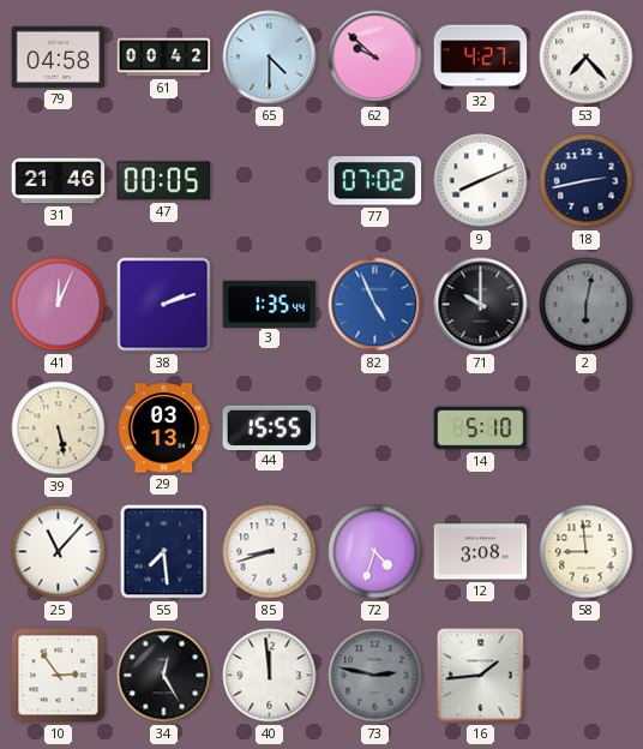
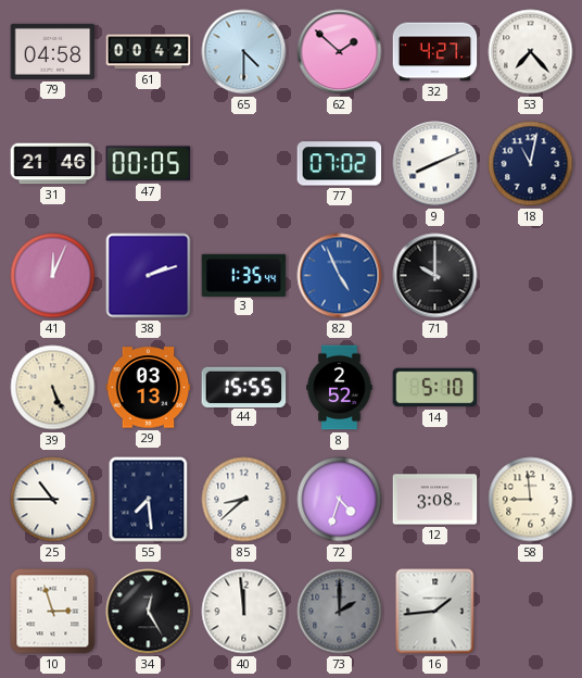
62: 9:52 -> 1:52 (340, 52)
18: 2:43 -> 11:02 (531, 164)
2: 6:02 -> none (587, 305)
39: 5:28 -> 5:26 (53, 388)
8: none -> 2:52 (340, 388)
25: 11:07 -> 10:45 (53, 500)
85: 8:42 -> 8:38 (244, 500)
10: 2:54 -> 2:57 (53, 612)
73: 2:47 -> 2:00 (340, 612)
